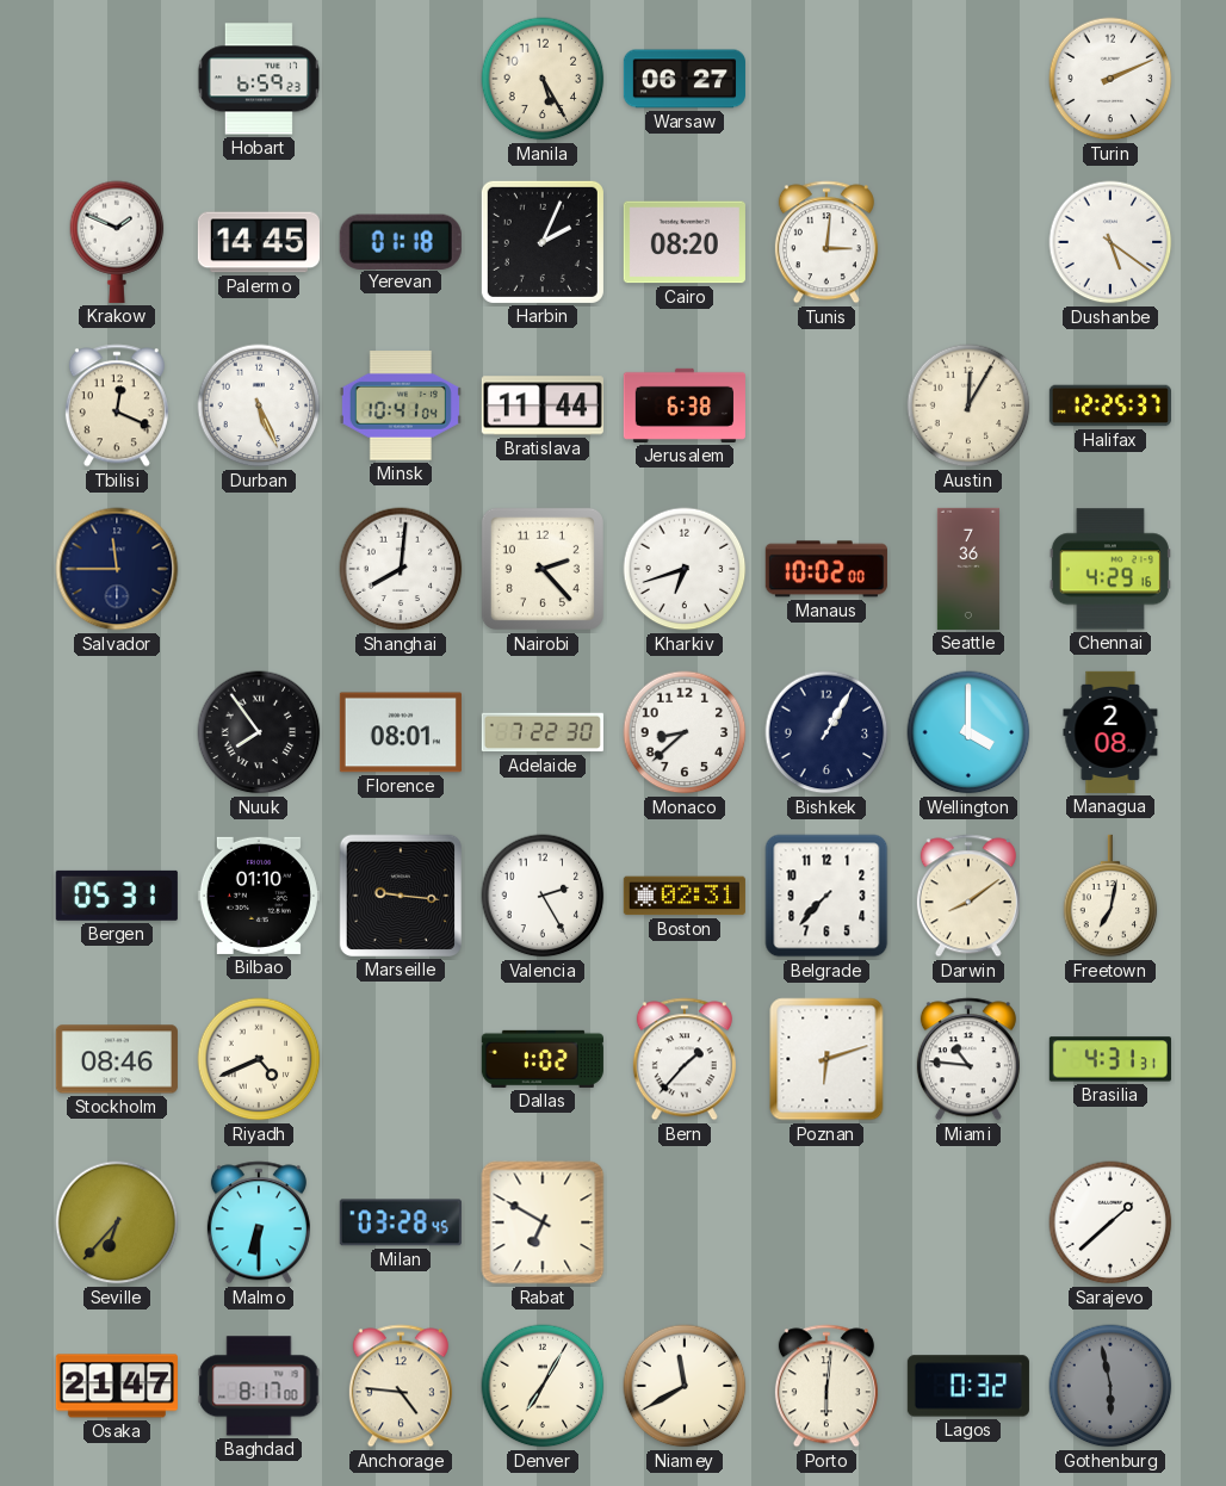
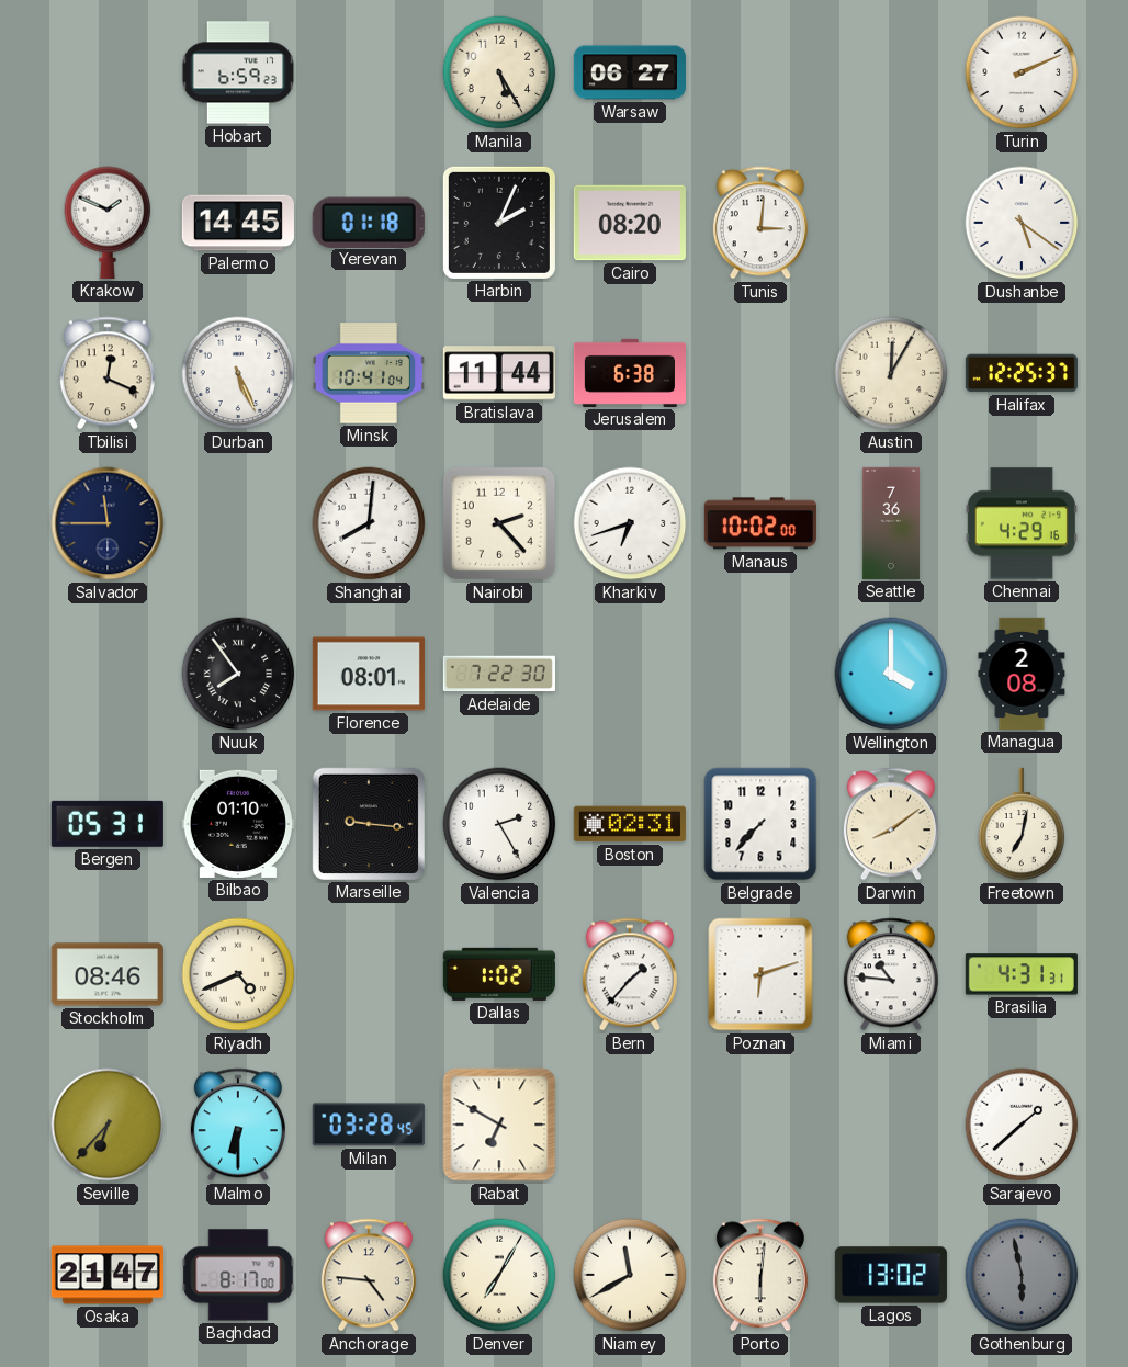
Monaco: 8:38 -> none (685, 732)
Bishkek: 1:05 -> none (826, 732)
Lagos: 0:32 -> 13:02 (891, 1275)
